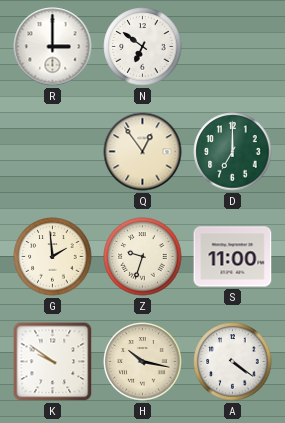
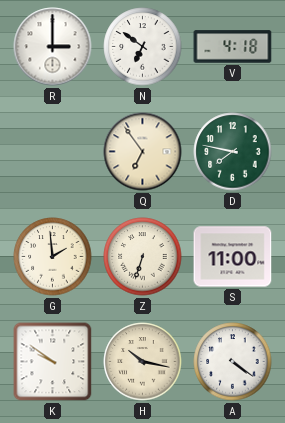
V: none -> 4:18 (233, 47)
Q: 12:54 -> 6:54 (143, 152)
D: 7:00 -> 7:47 (233, 152)
Z: 9:33 -> 6:33 (143, 257)
